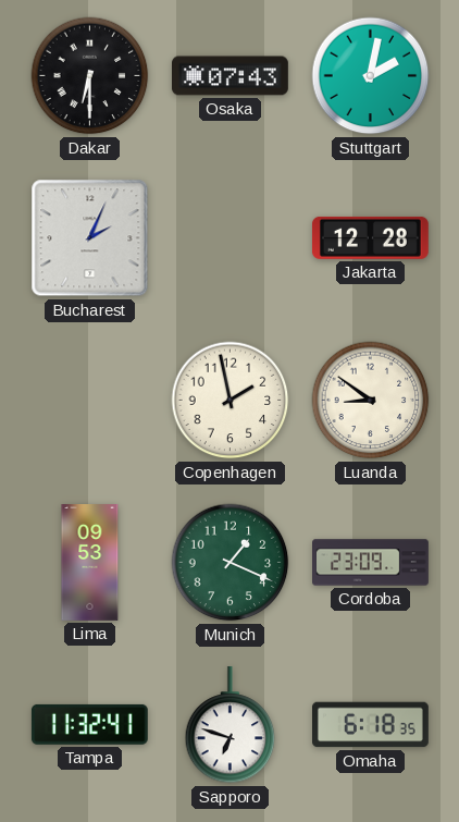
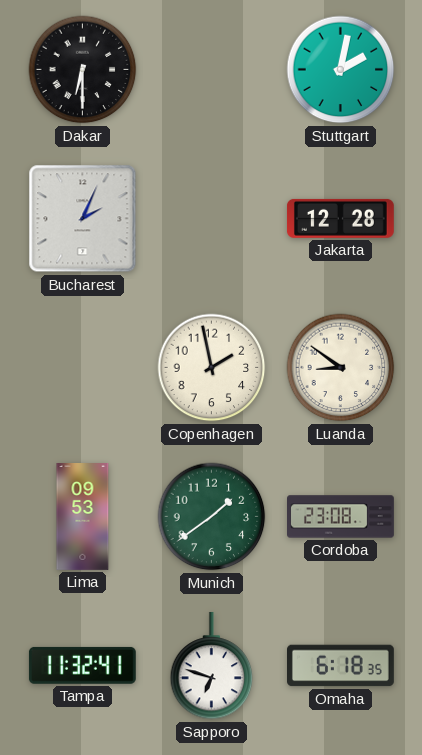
Osaka: 07:43 -> none (231, 76)
Munich: 1:19 -> 1:39 (212, 517)
Cordoba: 23:09 -> 23:08 (341, 517)
